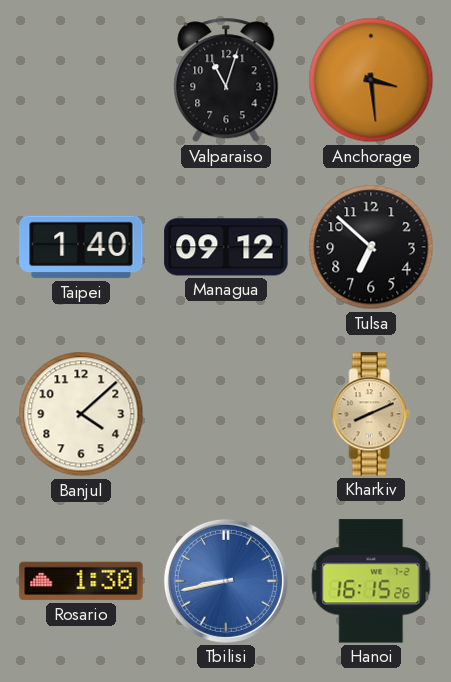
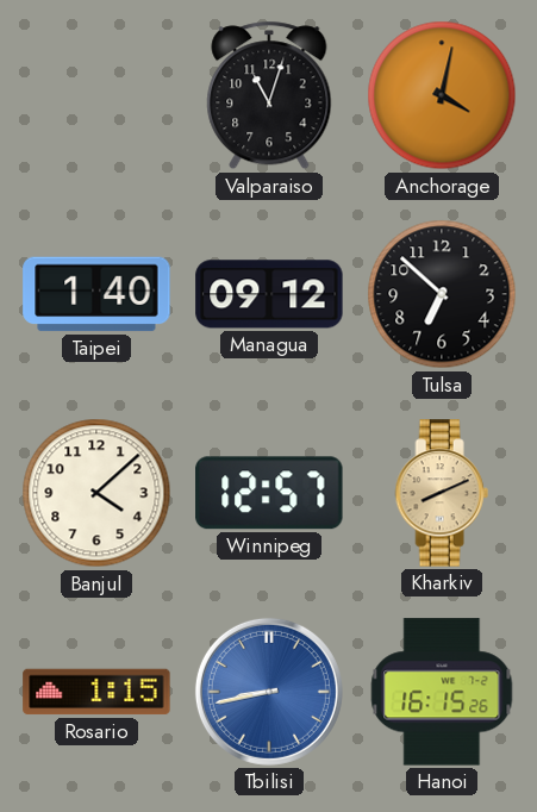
Anchorage: 3:29 -> 4:02 (442, 95)
Winnipeg: none -> 12:57 (269, 493)
Rosario: 1:30 -> 1:15 (96, 692)
